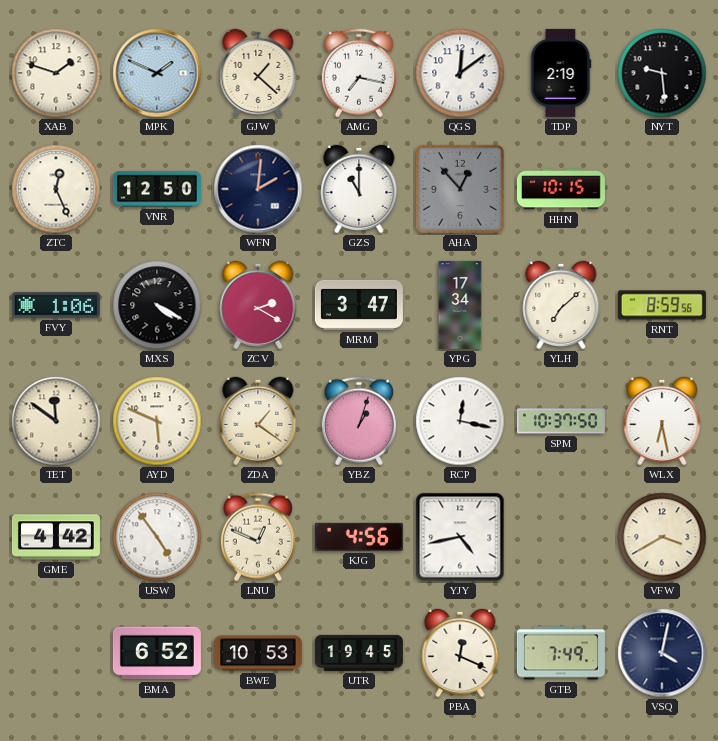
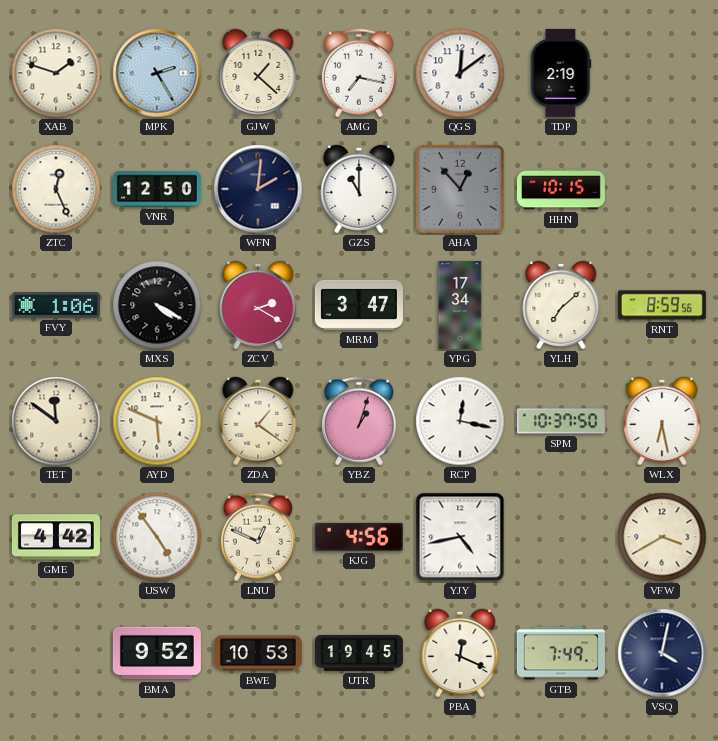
MPK: 1:49 -> 2:25 (157, 73)
NYT: 9:29 -> none (662, 73)
BMA: 6:52 -> 9:52 (157, 653)
